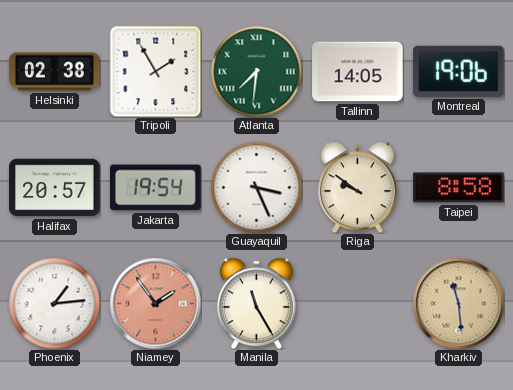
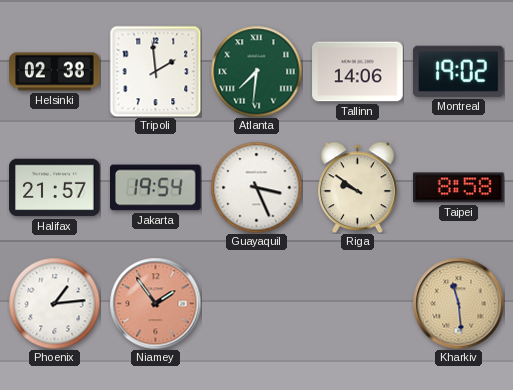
Tripoli: 1:55 -> 1:59 (155, 71)
Tallinn: 14:05 -> 14:06 (358, 72)
Montreal: 19:06 -> 19:02 (458, 71)
Halifax: 20:57 -> 21:57 (55, 188)
Manila: 11:25 -> none (256, 303)
